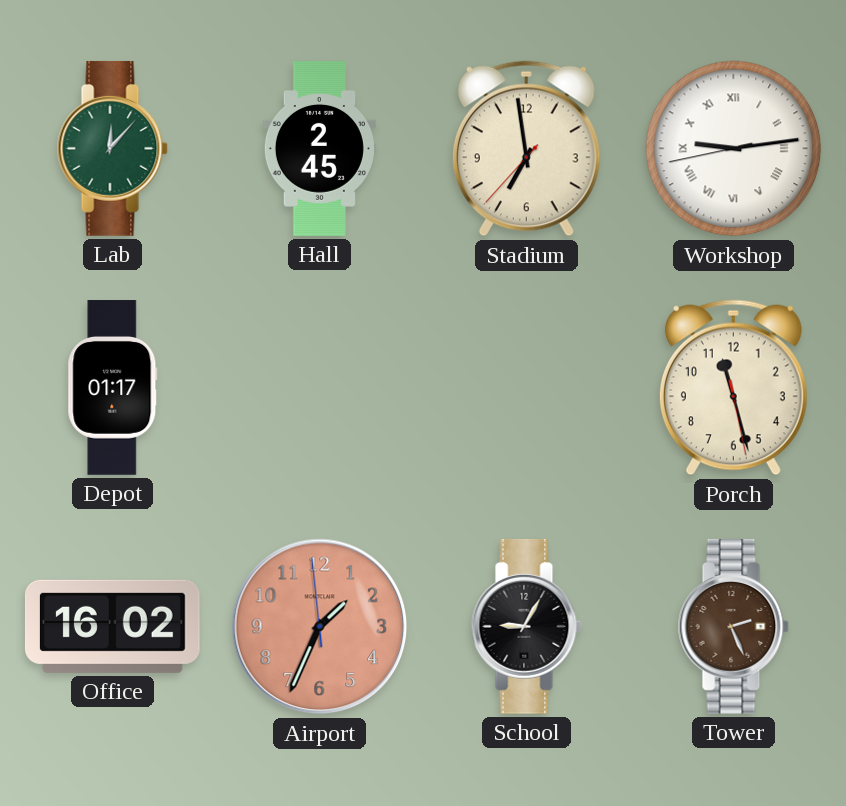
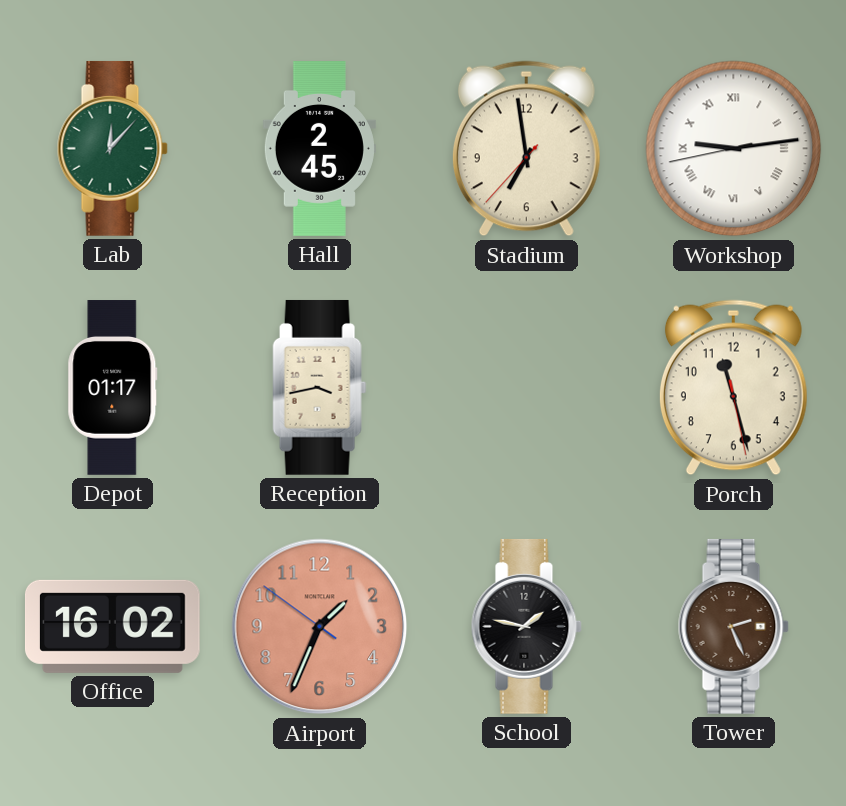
Reception: none -> 3:43 (320, 387)
Airport: 1:33:59 -> 1:33:51 (320, 627)
School: 9:05 -> 1:47 (526, 626)
